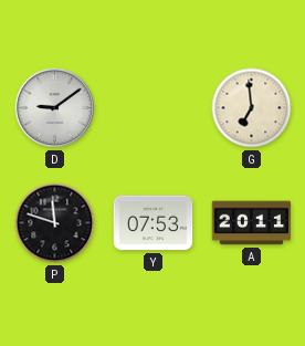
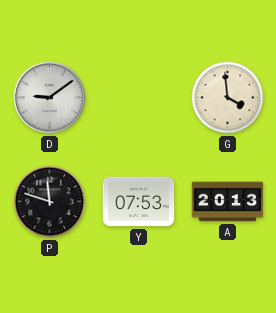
G: 6:59 -> 3:59 (228, 98)
A: 20:11 -> 20:13 (228, 202)
